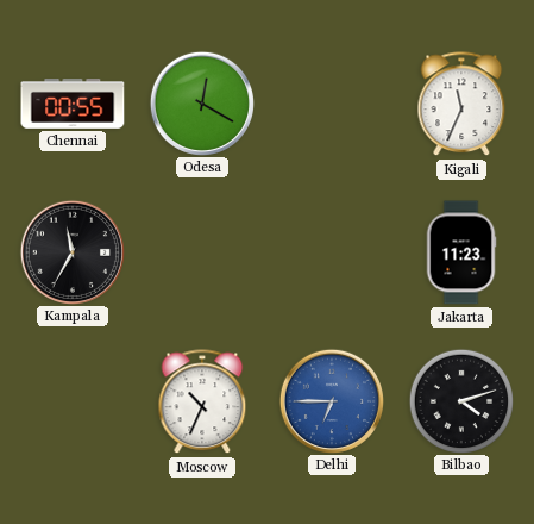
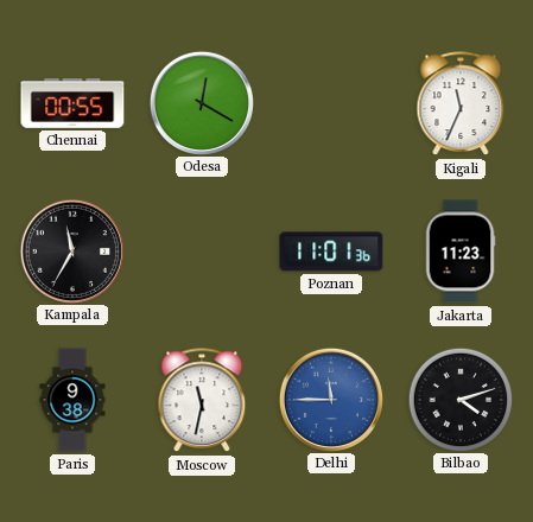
Poznan: none -> 11:01 (331, 252)
Paris: none -> 9:38 (72, 400)
Moscow: 10:34 -> 11:32 (202, 401)
Delhi: 6:45 -> 11:45 (330, 399)
